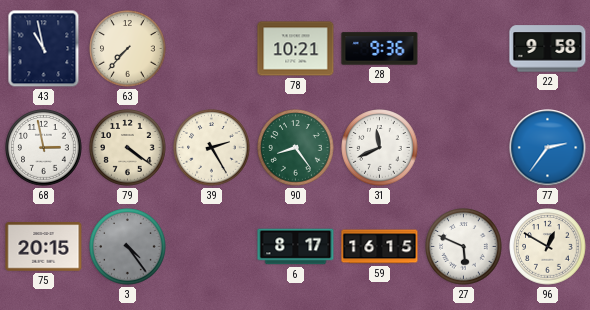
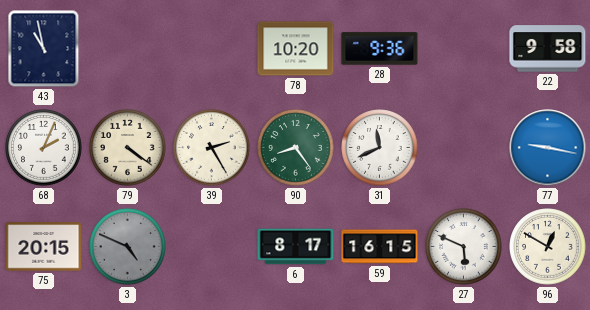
63: 7:37 -> none (128, 49)
78: 10:21 -> 10:20 (296, 49)
68: 2:58 -> 2:04 (44, 148)
77: 2:36 -> 9:17 (548, 148)
3: 4:24 -> 4:49 (128, 247)
